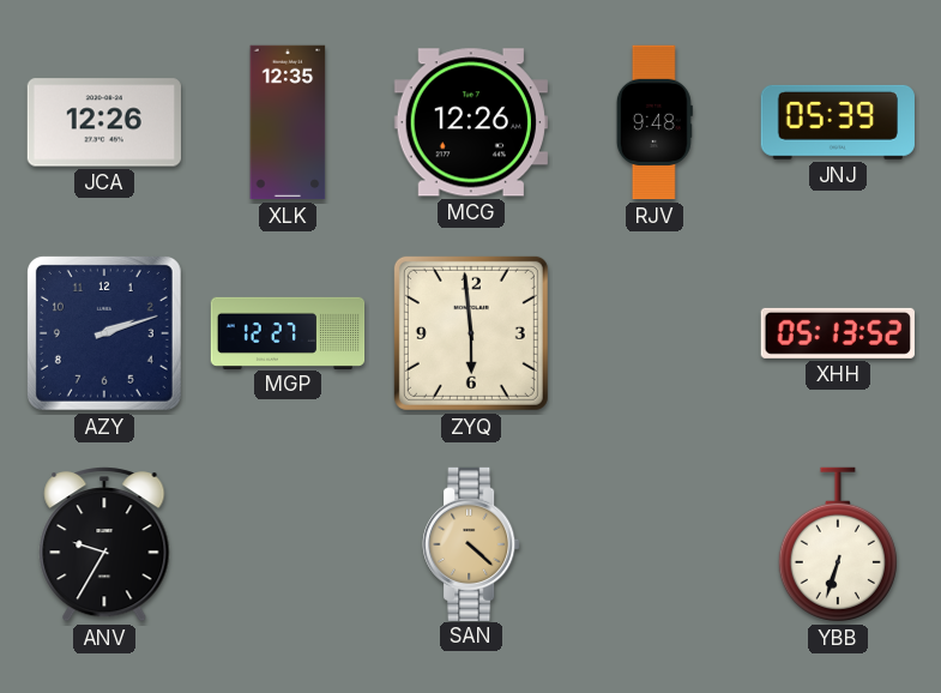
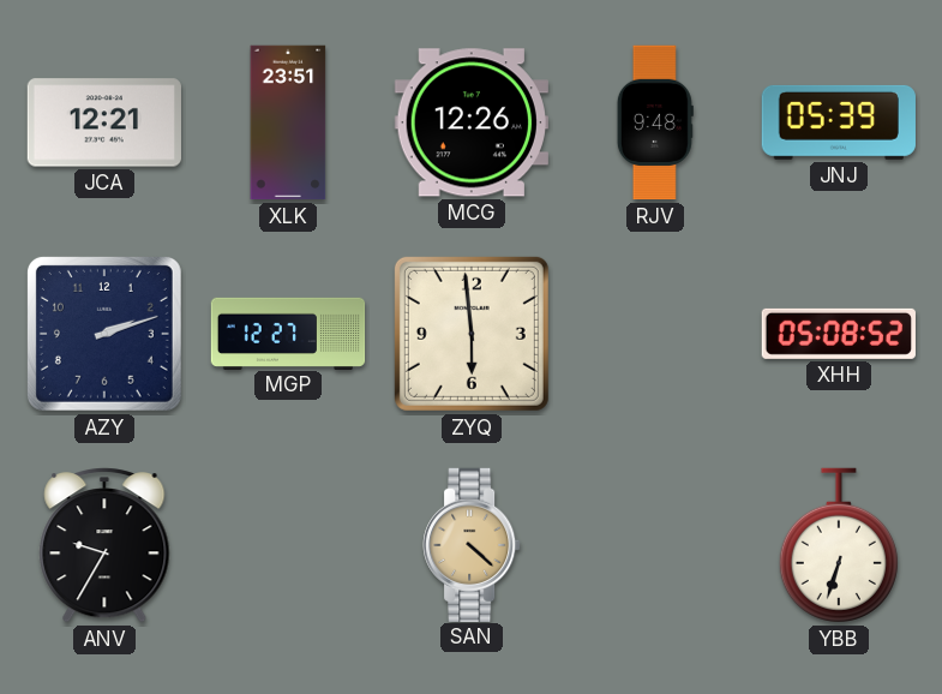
JCA: 12:26 -> 12:21 (104, 122)
XLK: 12:35 -> 23:51 (288, 122)
XHH: 05:13 -> 05:08 (839, 334)
